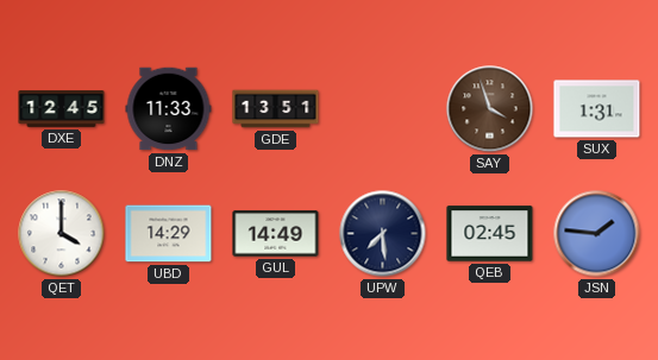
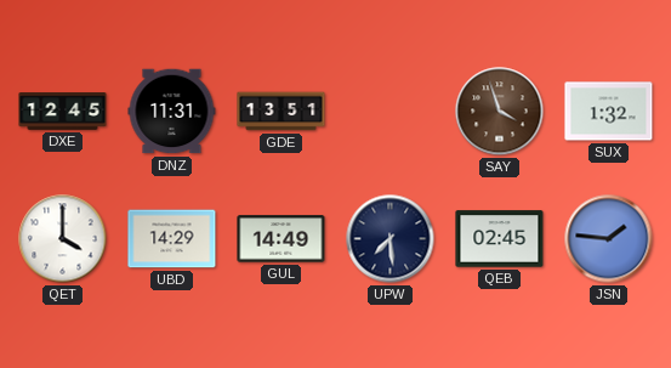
DNZ: 11:33 -> 11:31 (172, 112)
SUX: 1:31 -> 1:32 (609, 112)
